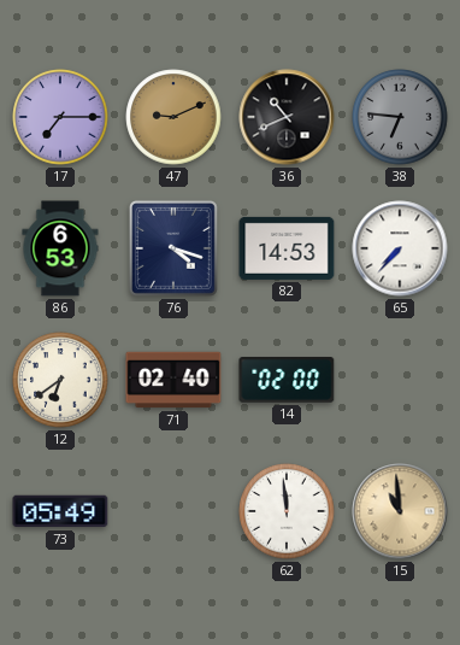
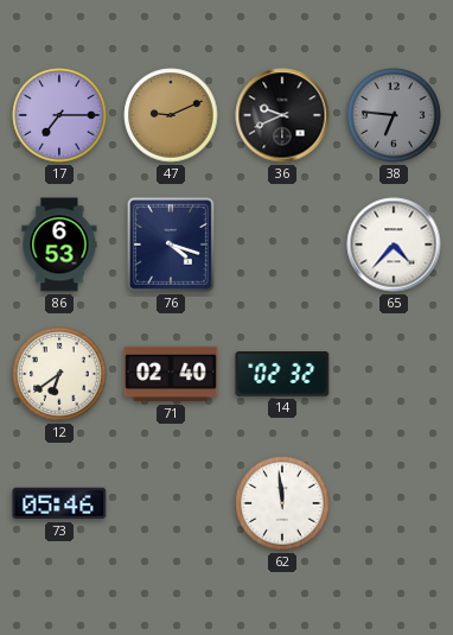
36: 10:41 -> 9:41 (282, 115)
82: 14:53 -> none (287, 248)
65: 7:37 -> 4:37 (394, 245)
14: 02:00 -> 02:32 (282, 375)
73: 05:49 -> 05:46 (59, 503)
15: 10:59 -> none (400, 511)
